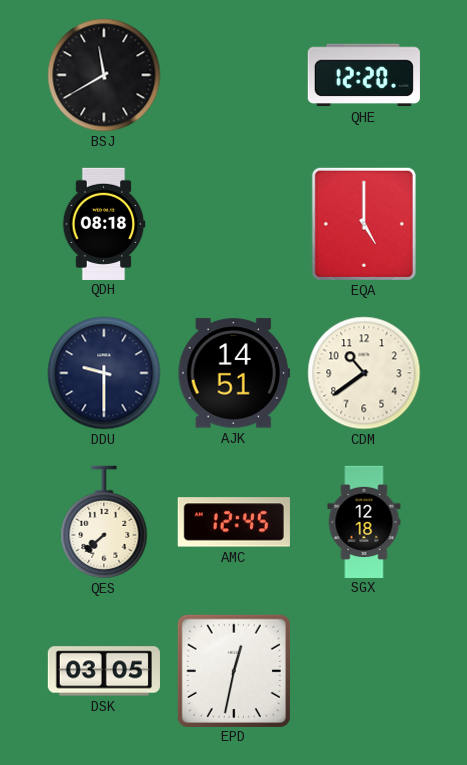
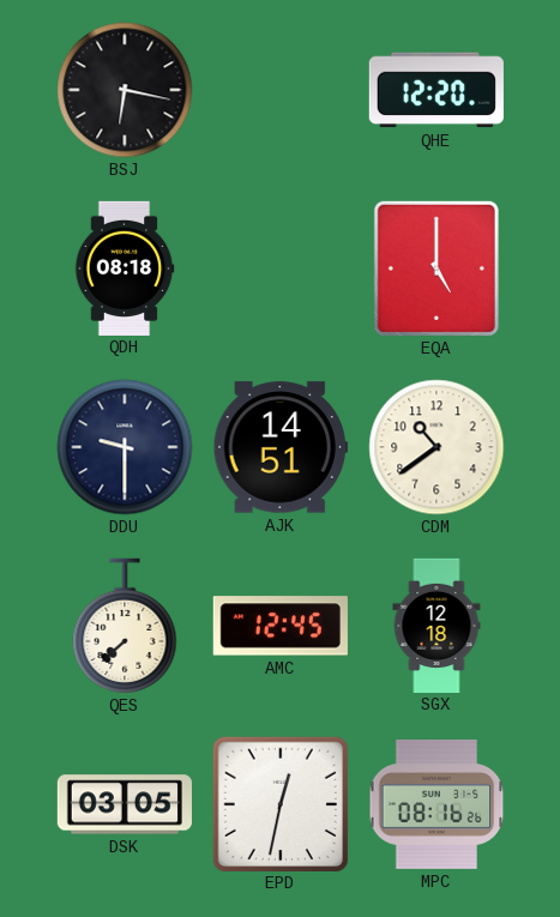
BSJ: 11:40 -> 6:17 (125, 90)
MPC: none -> 08:16 (436, 804)
